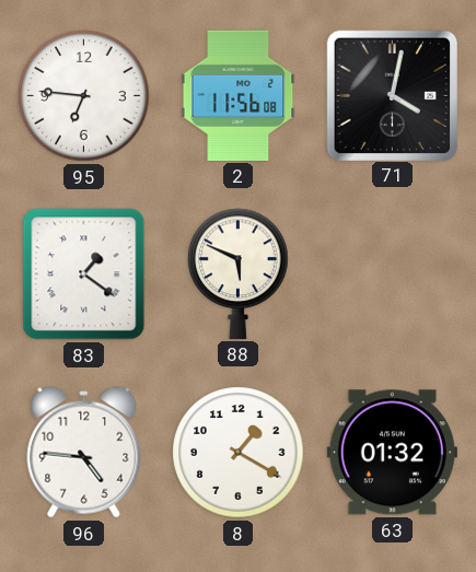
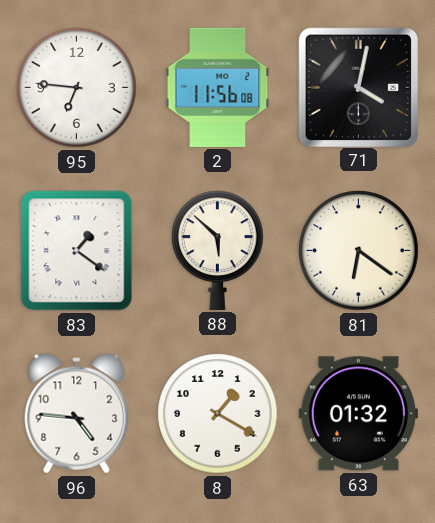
88: 5:49 -> 5:52 (218, 250)
81: none -> 6:21 (359, 251)
